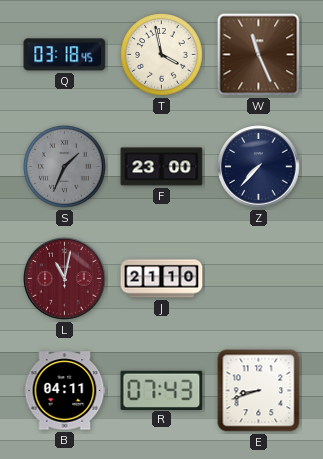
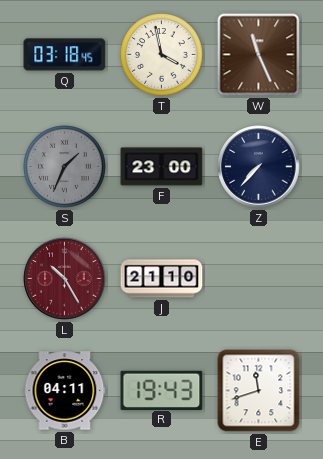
L: 11:02 -> 10:25 (65, 279)
R: 07:43 -> 19:43 (162, 390)
E: 8:42 -> 11:42 (259, 391)
